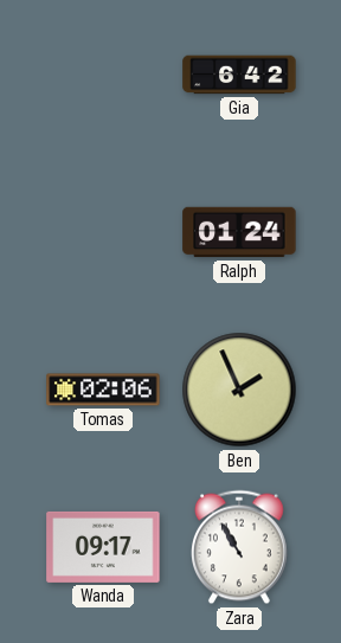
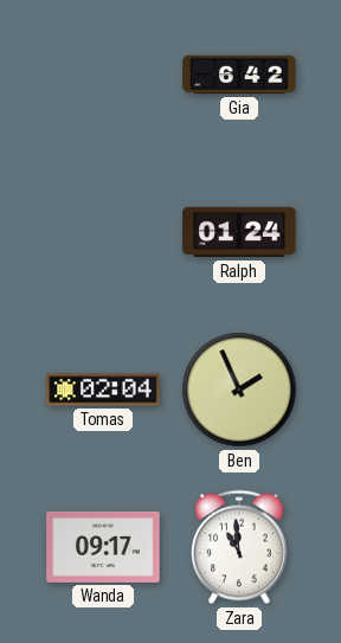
Tomas: 02:06 -> 02:04 (103, 390)
Zara: 10:55 -> 10:59 (240, 547)
